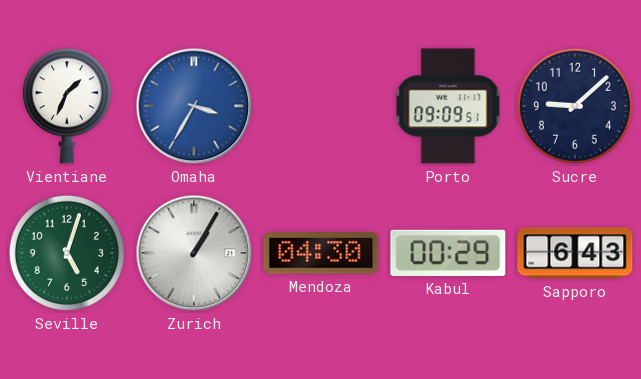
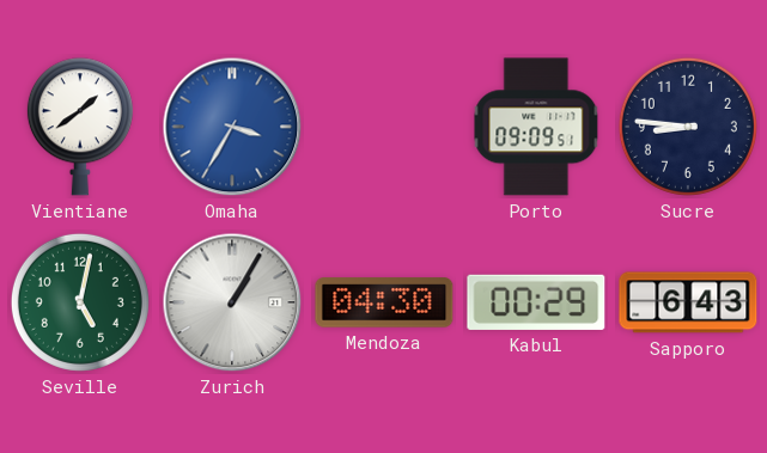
Vientiane: 1:34 -> 1:39 (80, 127)
Sucre: 9:08 -> 8:46 (688, 127)
Seville: 5:03 -> 5:02 (80, 302)
